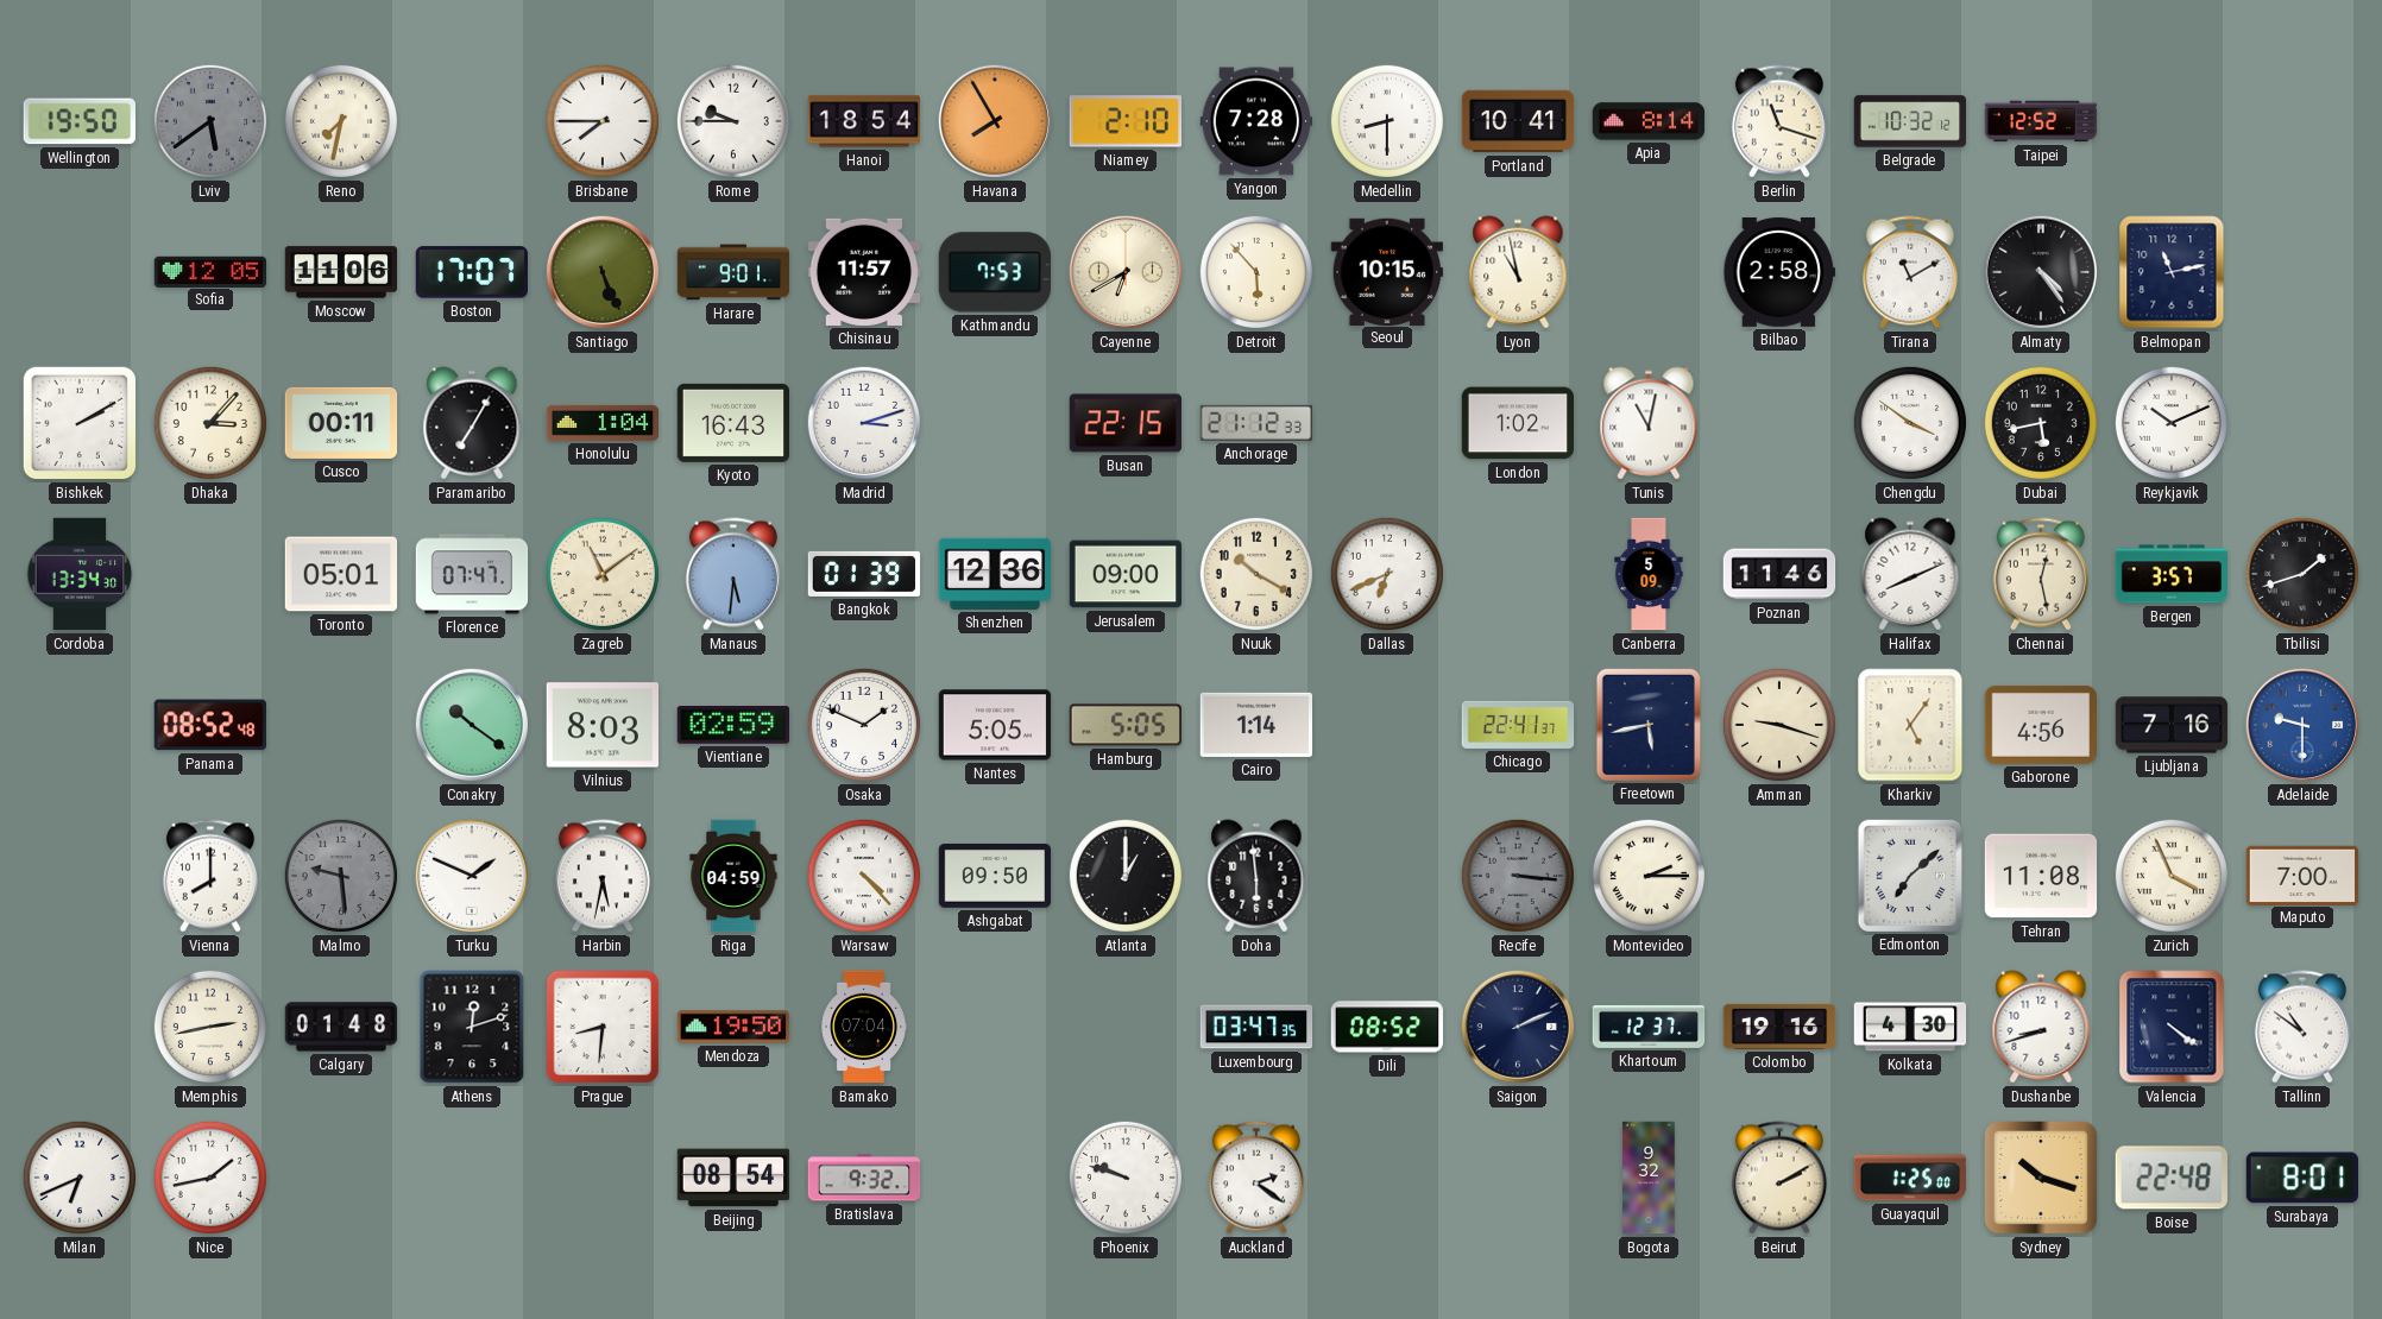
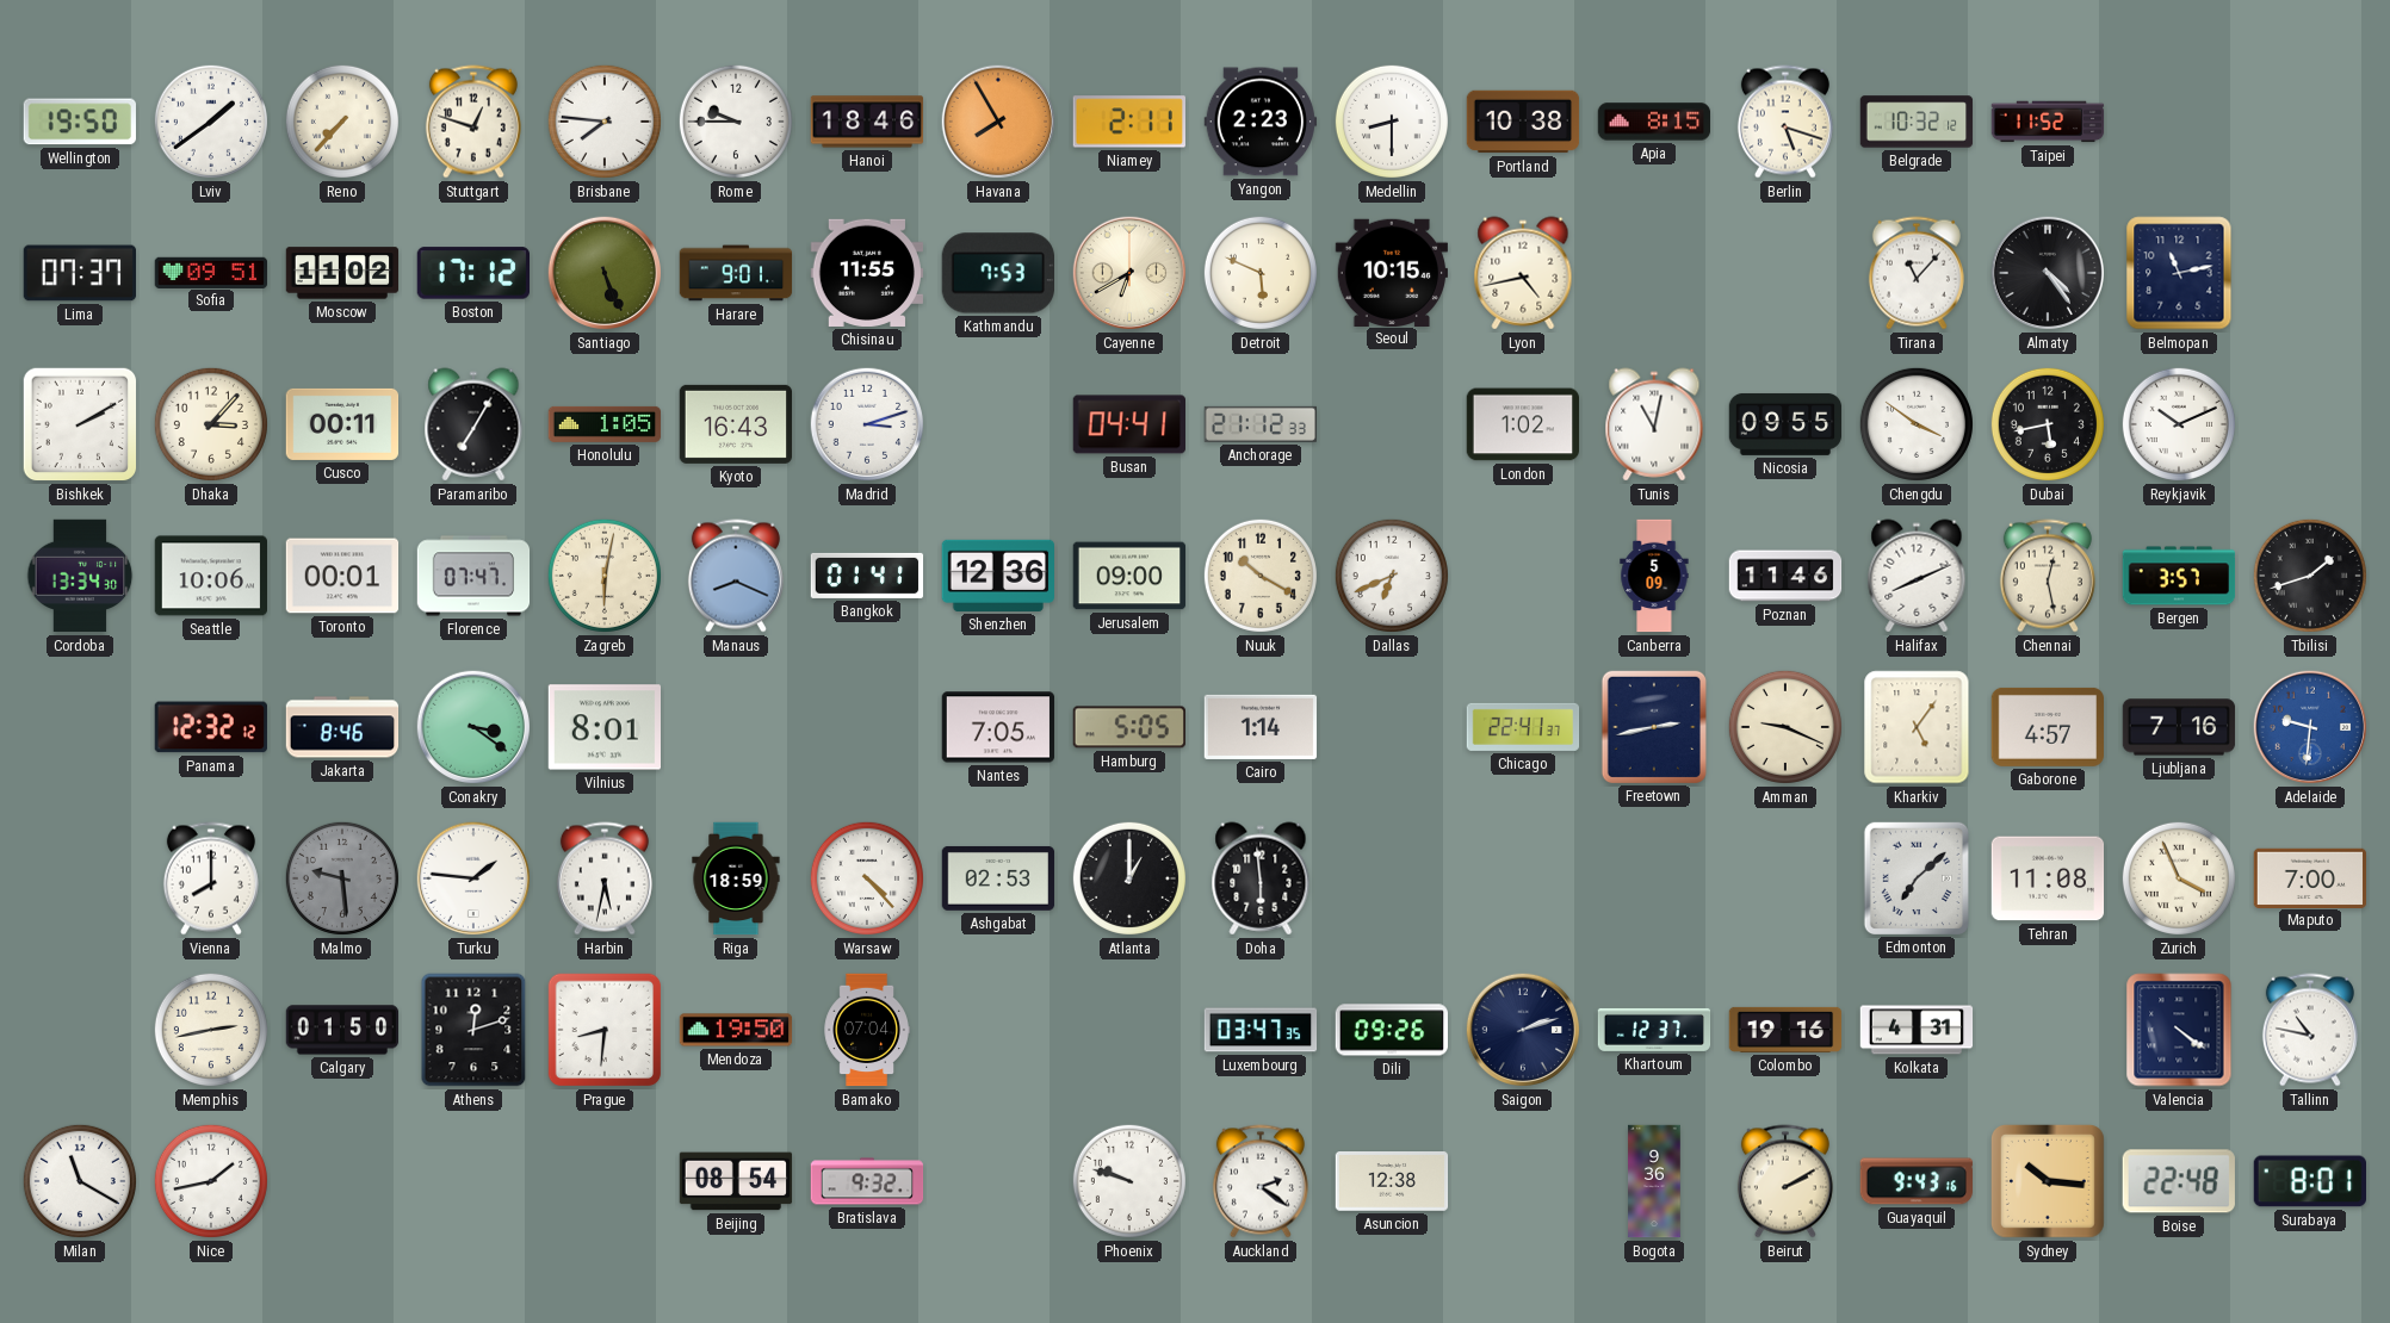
Lviv: 5:39 -> 1:39 (211, 122)
Lviv dial: grey -> white (211, 122)
Reno: 7:32 -> 7:37 (342, 122)
Stuttgart: none -> 12:48 (473, 122)
Brisbane: 7:45 -> 7:46 (605, 122)
Hanoi: 18:54 -> 18:46 (867, 122)
Niamey: 2:10 -> 2:11 (1129, 122)
Yangon: 7:28 -> 2:23 (1261, 122)
Portland: 10:41 -> 10:38 (1523, 122)
Apia: 8:14 -> 8:15 (1654, 122)
Berlin: 11:18 -> 5:18 (1785, 122)
Taipei: 12:52 -> 11:52 (2048, 122)
Lima: none -> 07:37 (79, 273)
Sofia: 12:05 -> 09:51 (211, 272)
Moscow: 11:06 -> 11:02 (342, 273)
Boston: 17:07 -> 17:12 (472, 273)
Chisinau: 11:57 -> 11:55 (866, 273)
Detroit: 5:53 -> 5:49 (1261, 273)
Lyon: 10:58 -> 4:43 (1523, 273)
Bilbao: 2:58 -> none (1779, 272)
Tirana: 11:10 -> 11:07 (1917, 273)
Honolulu: 1:04 -> 1:05 (605, 424)
Busan: 22:15 -> 04:41 (1128, 424)
Nicosia: none -> 09:55 (1785, 424)
Seattle: none -> 10:06 (210, 576)
Toronto: 05:01 -> 00:01 (342, 576)
Zagreb: 11:09 -> 6:02 (605, 576)
Manaus: 5:31 -> 8:19 (736, 576)
Bangkok: 01:39 -> 01:41 (867, 576)
Panama: 08:52 -> 12:32 (211, 727)
Jakarta: none -> 8:46 (342, 727)
Conakry: 10:21 -> 3:21 (473, 727)
Vilnius: 8:03 -> 8:01 (603, 727)
Vientiane: 02:59 -> none (732, 726)
Osaka: 1:49 -> none (864, 725)
Nantes: 5:05 -> 7:05 (998, 727)
Freetown: 5:43 -> 2:43 (1653, 726)
Amman: 9:18 -> 9:19 (1785, 727)
Gaborone: 4:56 -> 4:57 (2047, 727)
Adelaide: 9:30 -> 9:31 (2310, 727)
Turku: 1:49 -> 1:46 (473, 878)
Riga: 04:59 -> 18:59 (736, 878)
Ashgabat: 09:50 -> 02:53 (998, 878)
Recife: 3:16 -> none (1518, 876)
Montevideo: 2:15 -> none (1649, 876)
Calgary: 01:48 -> 01:50 (342, 1030)
Dili: 08:52 -> 09:26 (1391, 1030)
Saigon: 2:11 -> 2:12 (1523, 1030)
Kolkata: 4:30 -> 4:31 (1917, 1030)
Dushanbe: 8:42 -> none (2041, 1027)
Tallinn: 10:51 -> 10:47 (2310, 1030)
Milan: 6:41 -> 11:20 (80, 1181)
Asuncion: none -> 12:38 (1392, 1182)
Bogota: 9:32 -> 9:36 (1654, 1181)
Guayaquil: 1:25 -> 9:43 (1917, 1181)
Sydney: 10:18 -> 10:16 (2048, 1181)
